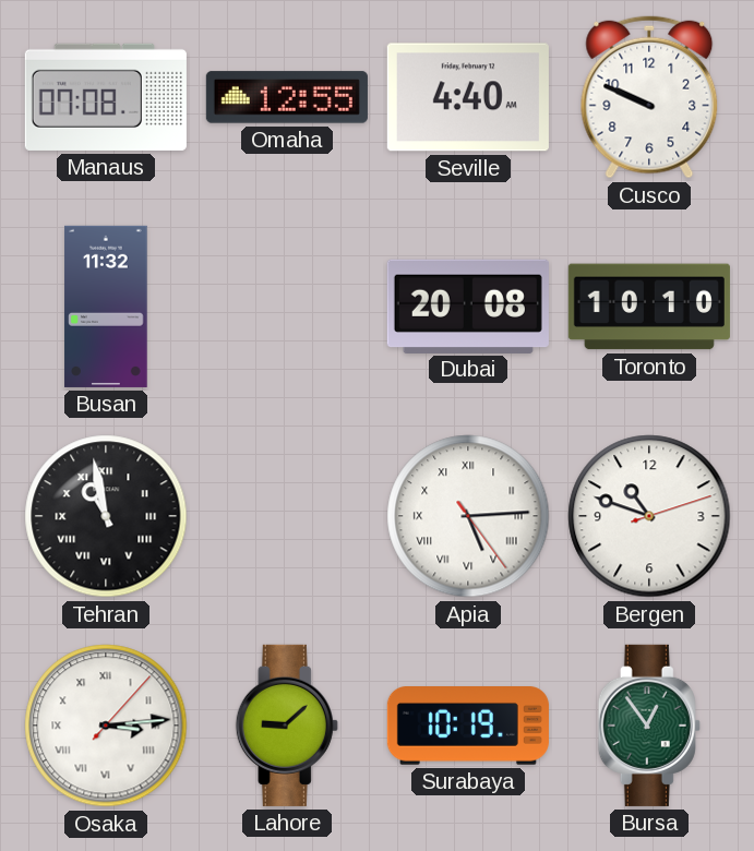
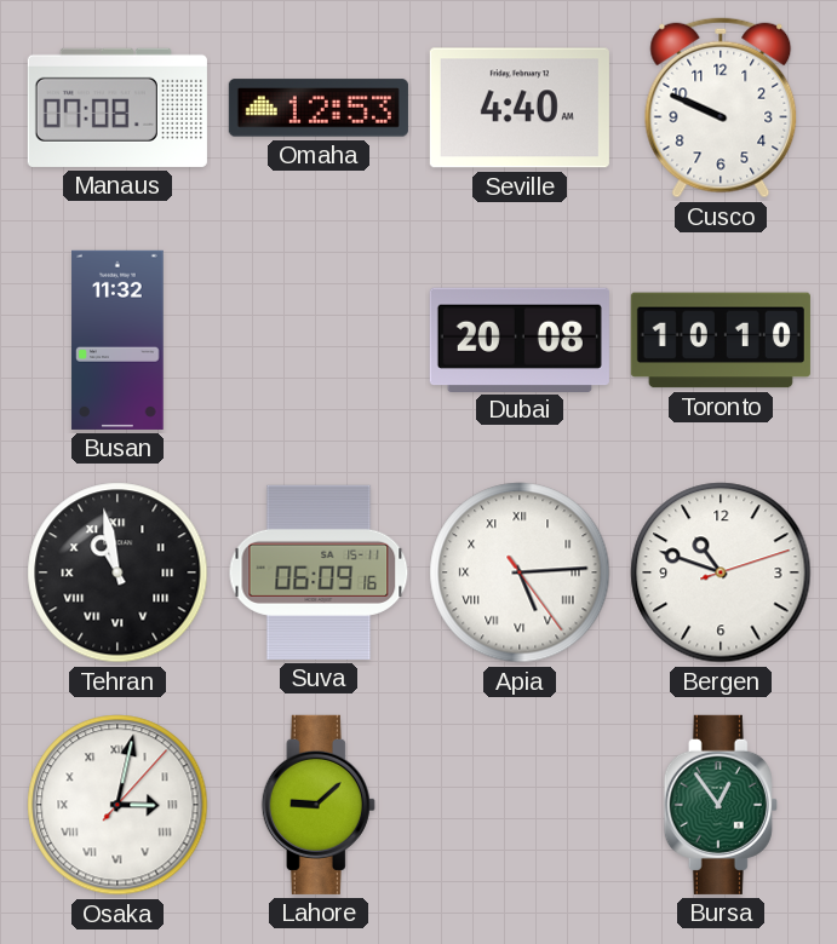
Omaha: 12:55 -> 12:53 (319, 108)
Suva: none -> 06:09 (319, 572)
Osaka: 3:14 -> 3:02 (117, 805)
Surabaya: 10:19 -> none (468, 727)
